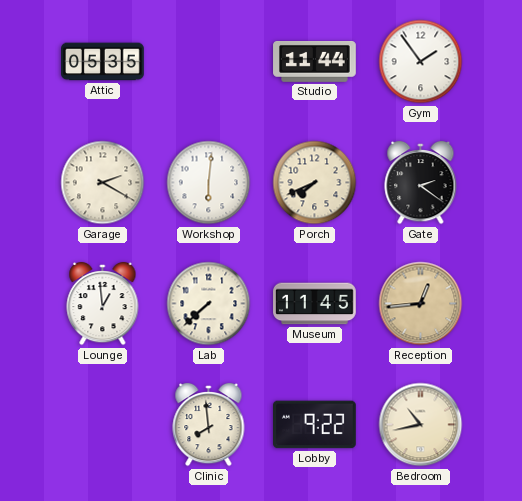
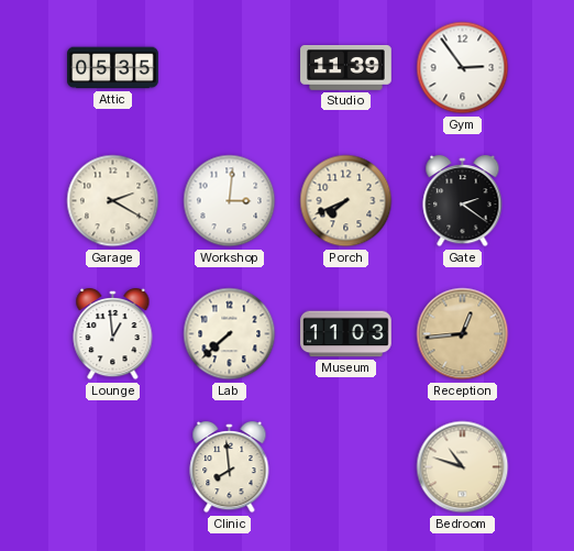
Studio: 11:44 -> 11:39 (346, 68)
Gym: 1:54 -> 2:54 (463, 68)
Workshop: 6:01 -> 3:01 (230, 201)
Museum: 11:45 -> 11:03 (346, 334)
Lobby: 9:22 -> none (315, 425)
Bedroom: 10:43 -> 10:48 (463, 467)
